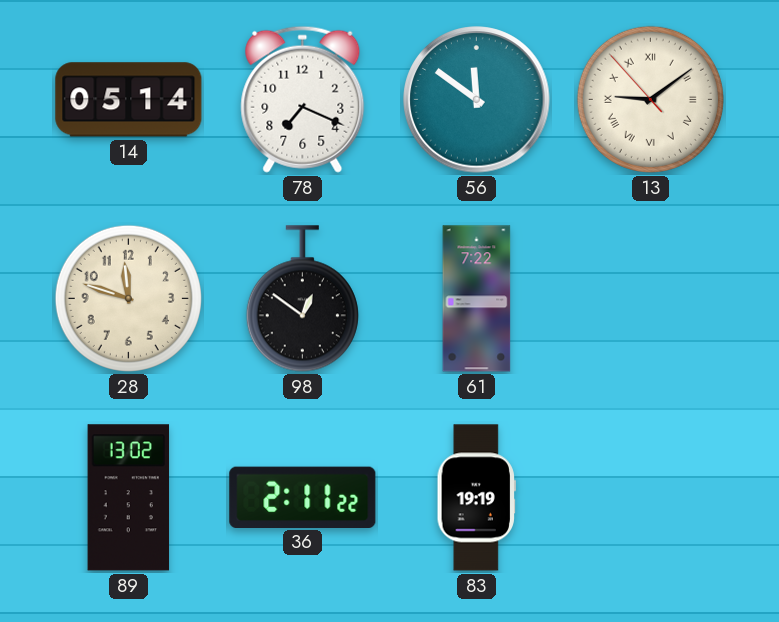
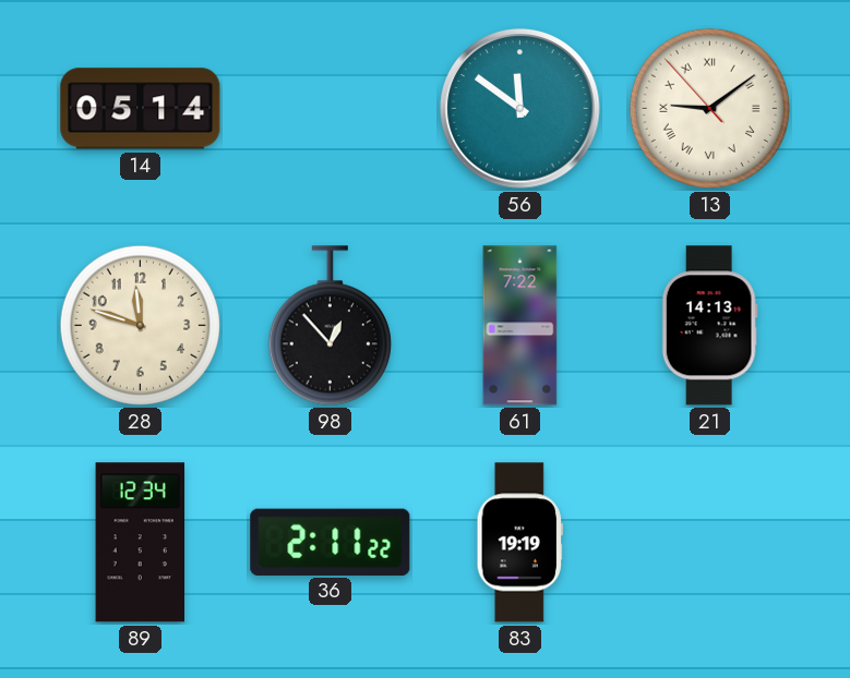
78: 7:19 -> none (303, 99)
98: 12:51 -> 12:53 (330, 326)
21: none -> 14:13 (709, 326)
89: 13:02 -> 12:34 (141, 543)
